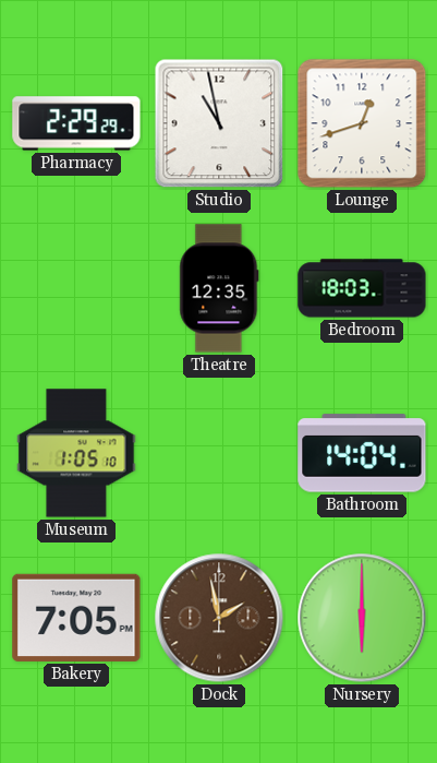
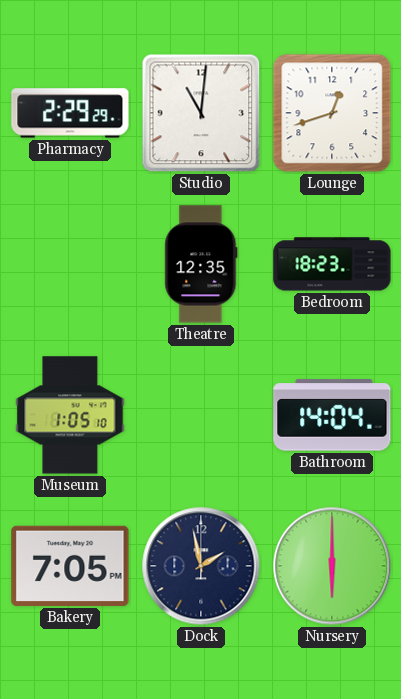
Studio: 10:58 -> 11:01 (201, 113)
Bedroom: 18:03 -> 18:23 (332, 264)
Dock dial: brown -> navy (201, 566)
